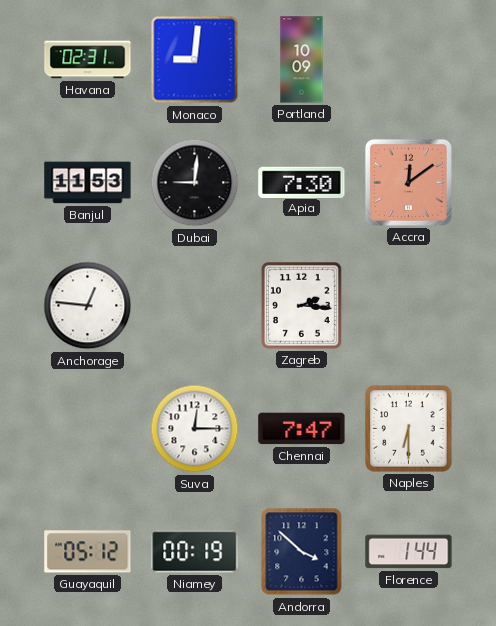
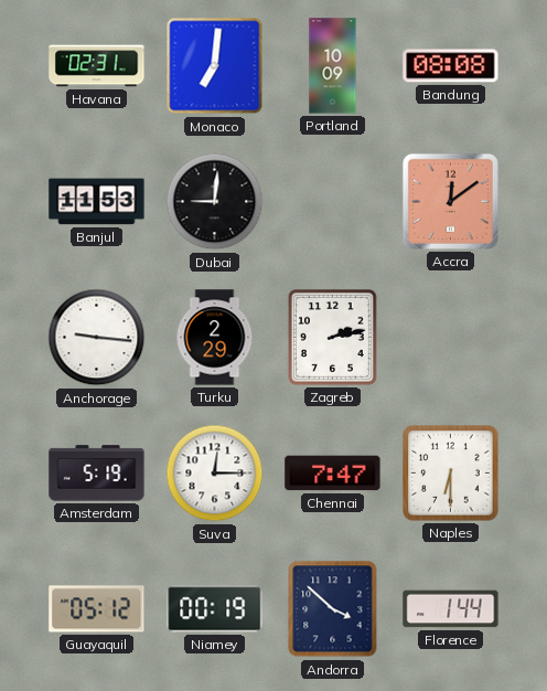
Monaco: 9:01 -> 7:01 (215, 66)
Bandung: none -> 08:08 (451, 66)
Apia: 7:30 -> none (302, 182)
Anchorage: 12:46 -> 9:16 (97, 338)
Turku: none -> 2:29 (215, 338)
Zagreb: 2:16 -> 2:13 (332, 338)
Amsterdam: none -> 5:19 (97, 474)
